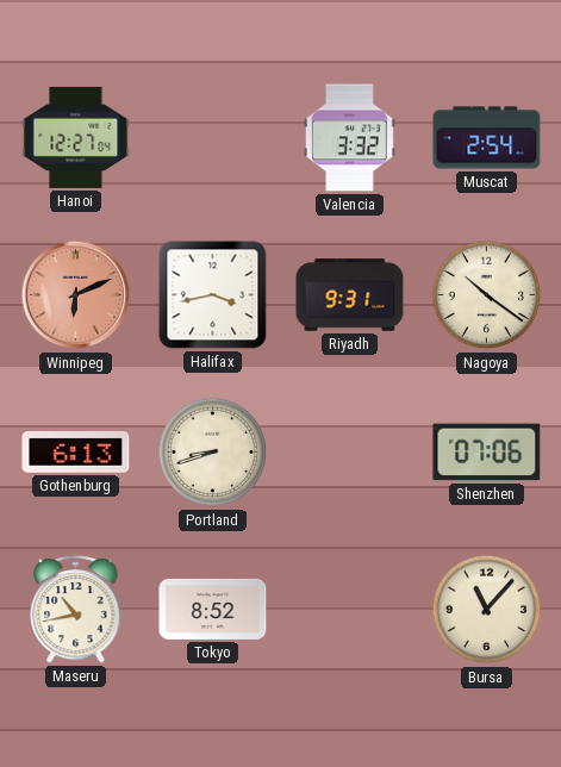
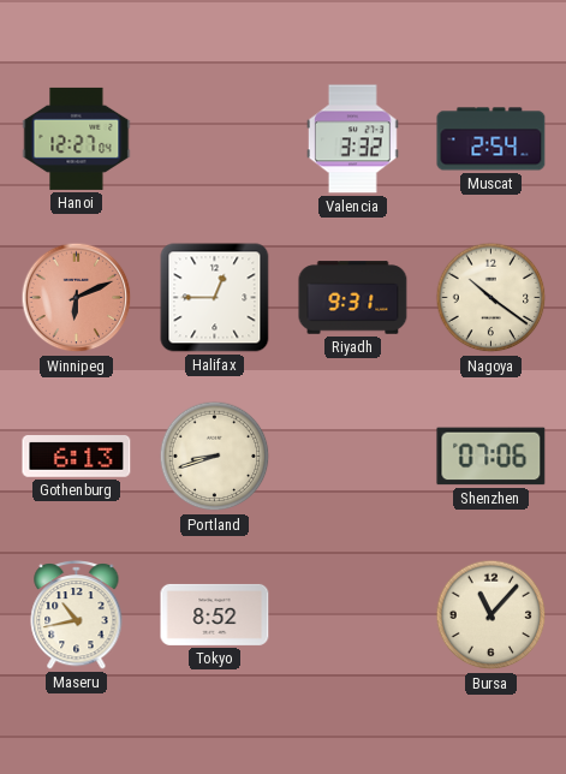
Halifax: 3:43 -> 12:45 (215, 298)
